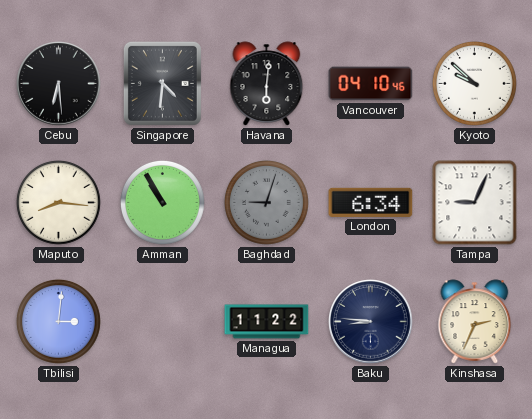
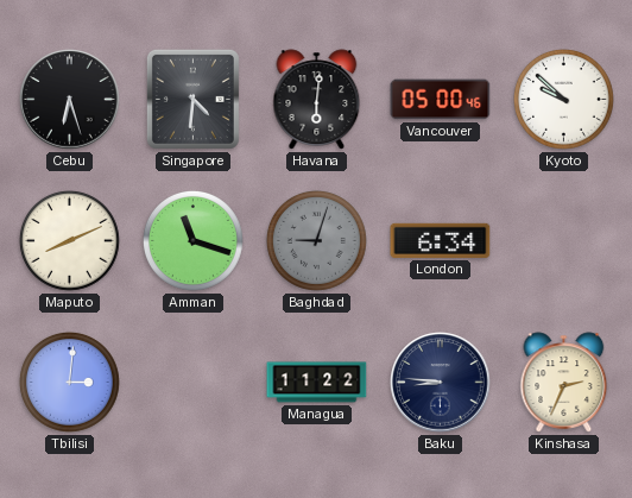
Cebu: 6:29 -> 6:27 (70, 100)
Vancouver: 04:10 -> 05:00 (441, 100)
Maputo: 8:16 -> 8:11 (70, 241)
Amman: 10:55 -> 11:18 (194, 241)
Tampa: 9:04 -> none (475, 203)
